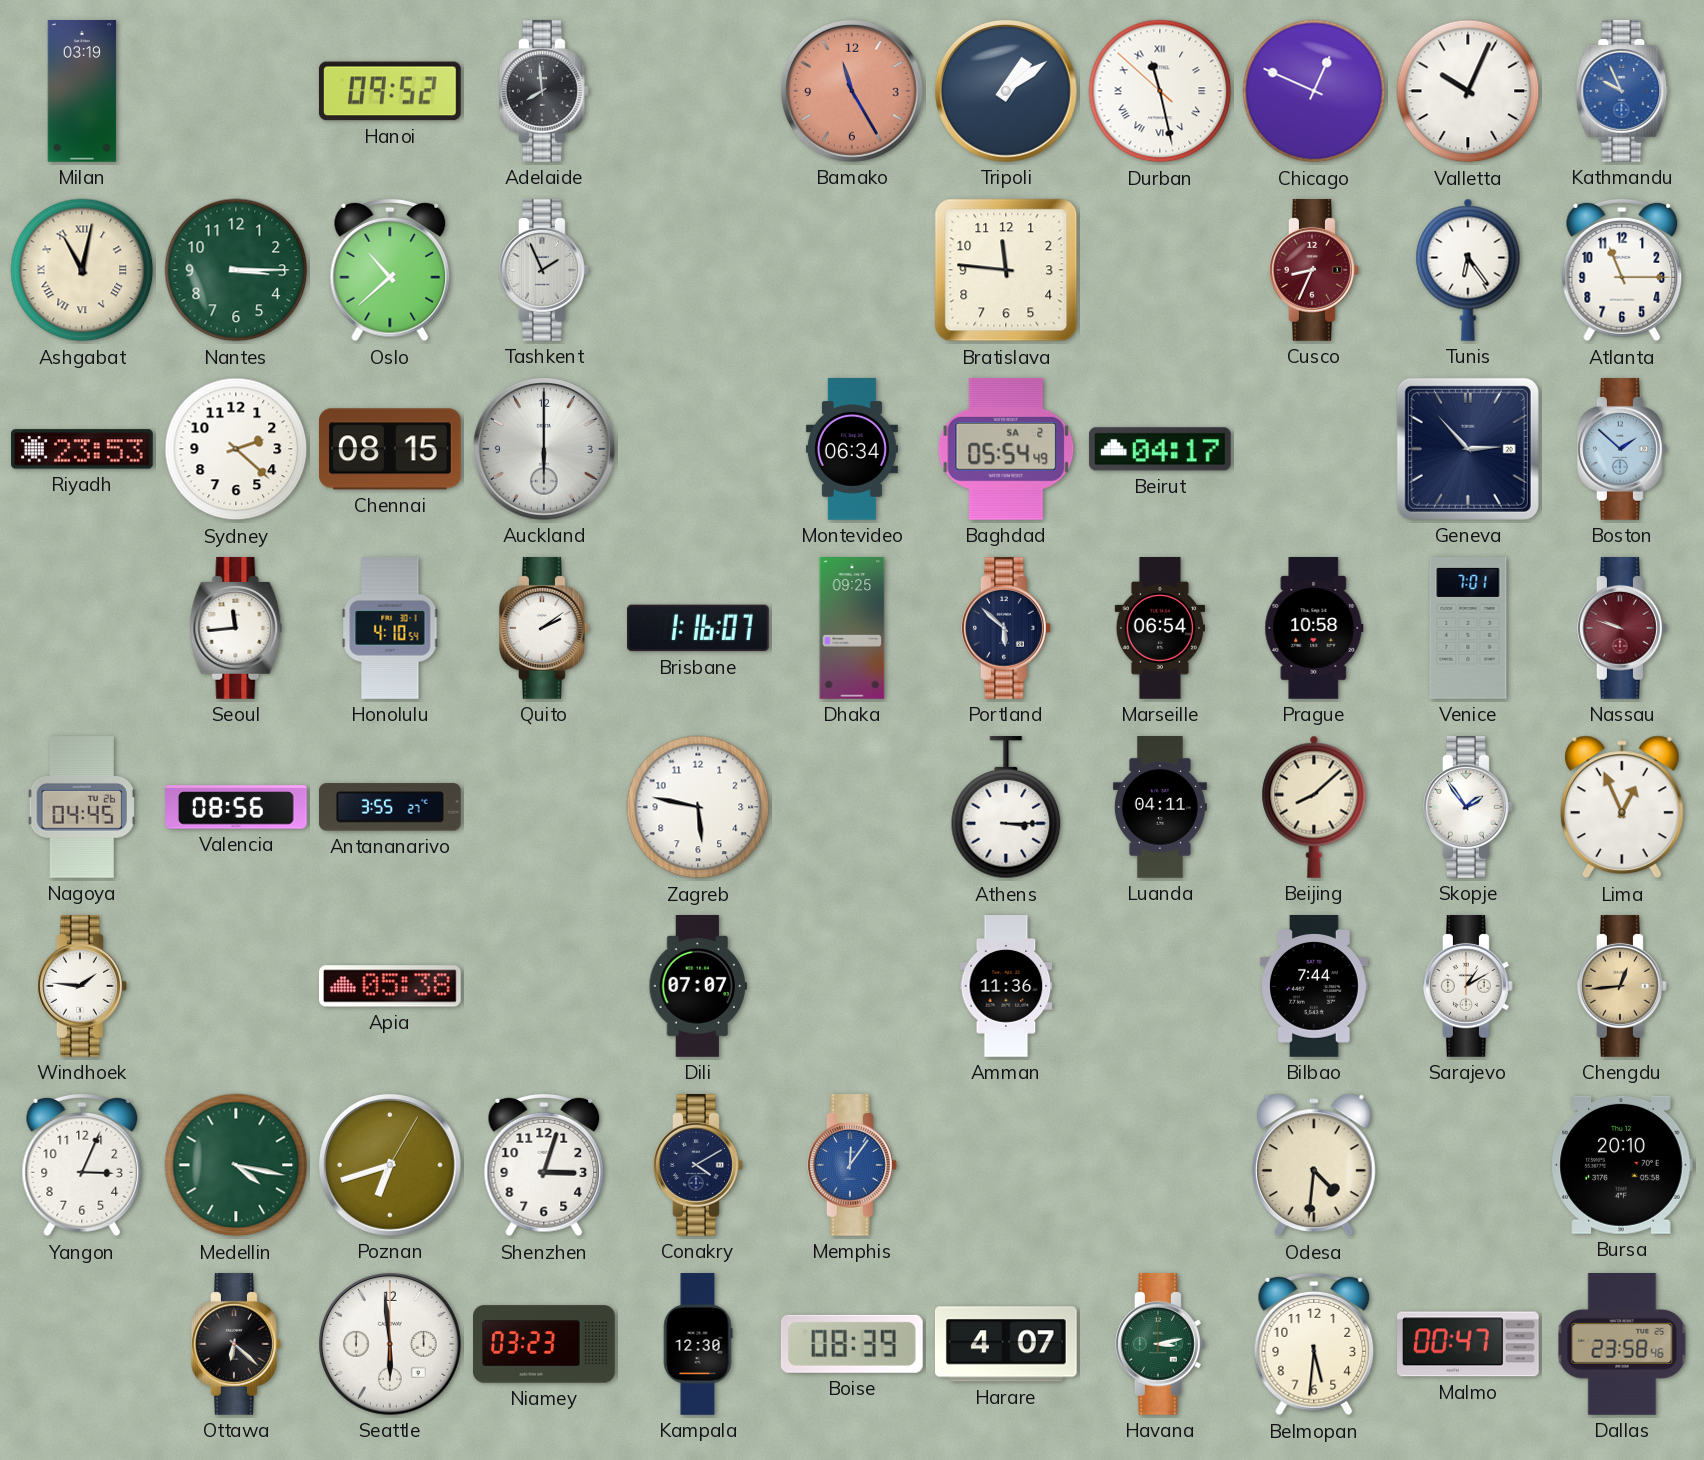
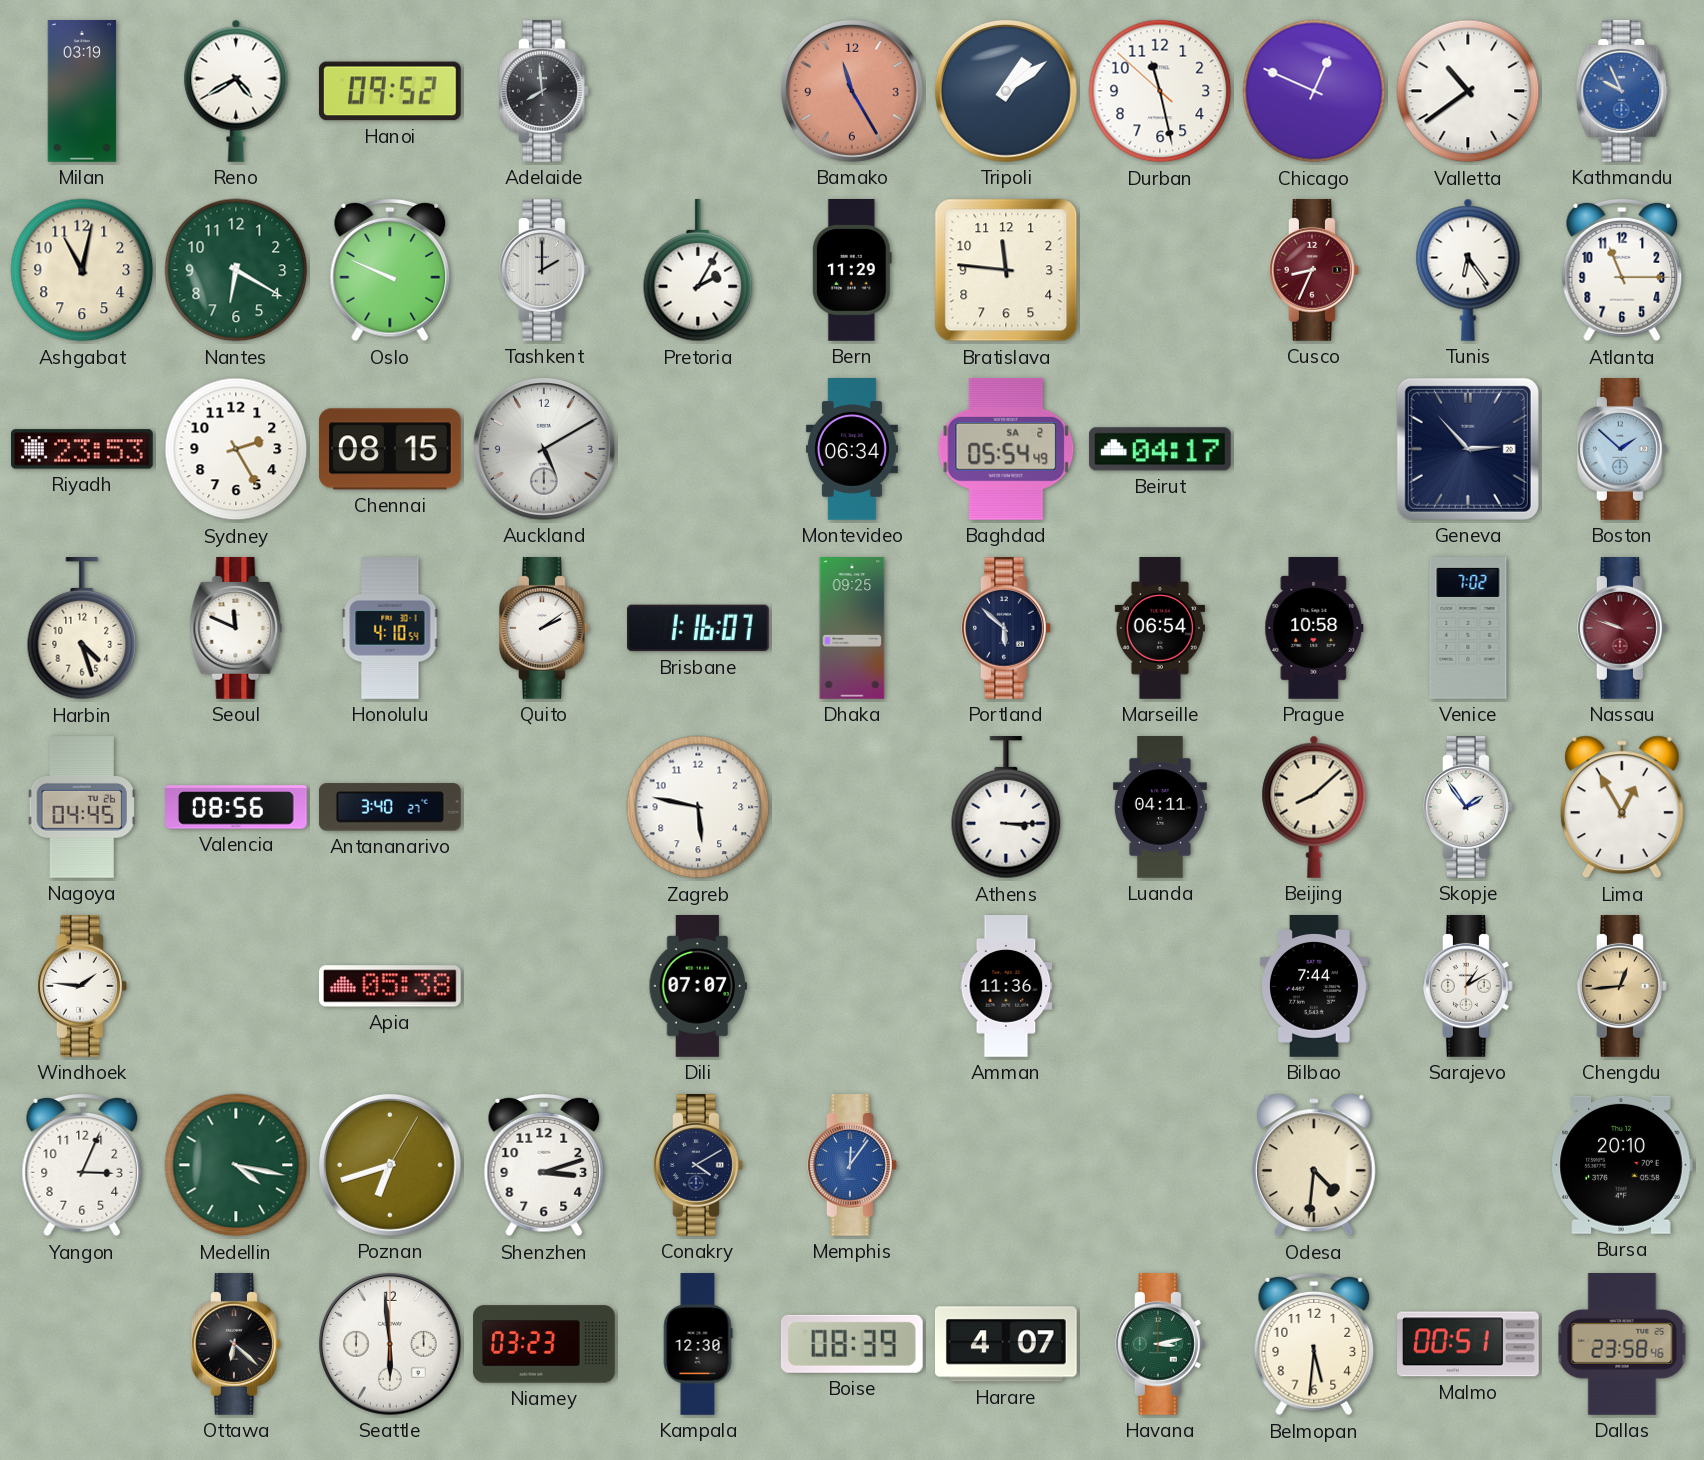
Reno: none -> 4:40 (236, 91)
Durban numerals: Roman -> Arabic (1160, 91)
Valletta: 10:04 -> 10:39 (1468, 91)
Ashgabat numerals: Roman -> Arabic (82, 270)
Nantes: 3:15 -> 6:20 (236, 270)
Oslo: 10:38 -> 9:49 (390, 270)
Tashkent: 1:56 -> 2:00 (545, 271)
Pretoria: none -> 2:05 (698, 271)
Bern: none -> 11:29 (852, 270)
Sydney: 2:22 -> 2:25 (236, 449)
Auckland: 6:00 -> 5:10 (544, 449)
Harbin: none -> 4:27 (82, 629)
Seoul: 11:44 -> 11:49 (236, 629)
Venice: 7:01 -> 7:02 (1468, 628)
Antananarivo: 3:55 -> 3:40 (390, 807)
Lima: 12:56 -> 12:55 (1622, 807)
Shenzhen: 3:03 -> 3:12 (544, 1165)
Malmo: 00:47 -> 00:51 (1469, 1344)
